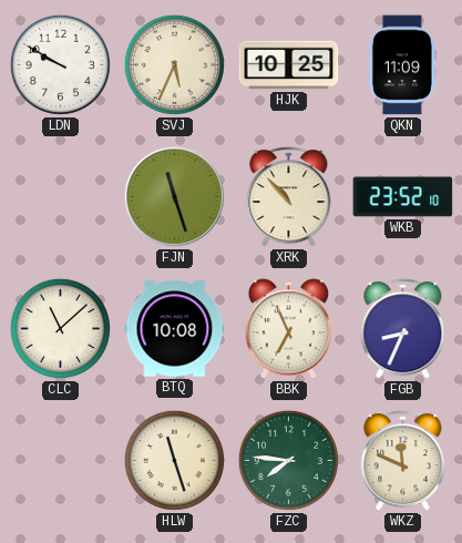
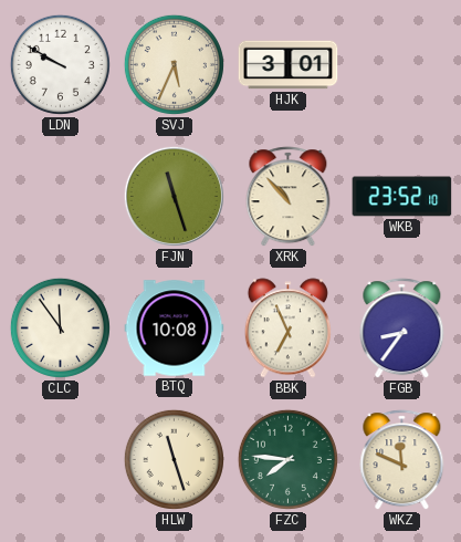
HJK: 10:25 -> 3:01 (289, 65)
QKN: 11:09 -> none (402, 65)
CLC: 11:08 -> 11:54 (60, 327)
FGB: 8:34 -> 8:36 (402, 329)
